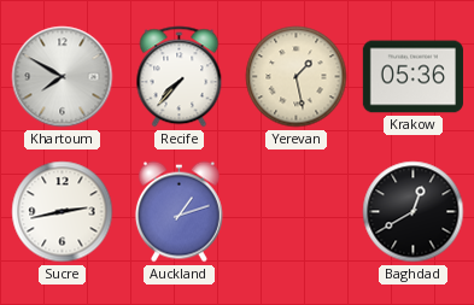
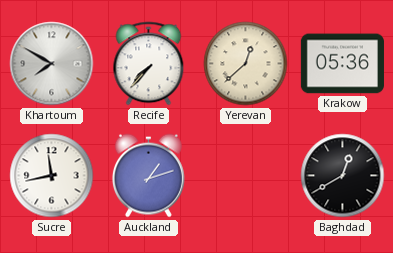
Yerevan: 1:28 -> 12:38 (246, 64)
Sucre: 2:43 -> 11:43 (52, 176)
